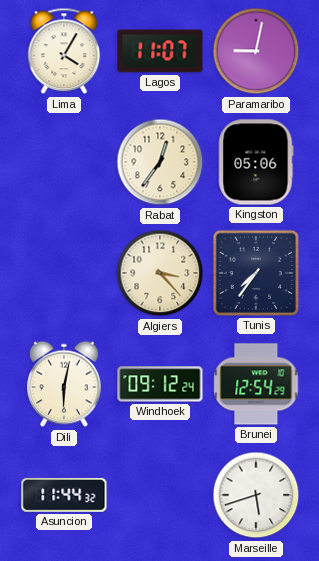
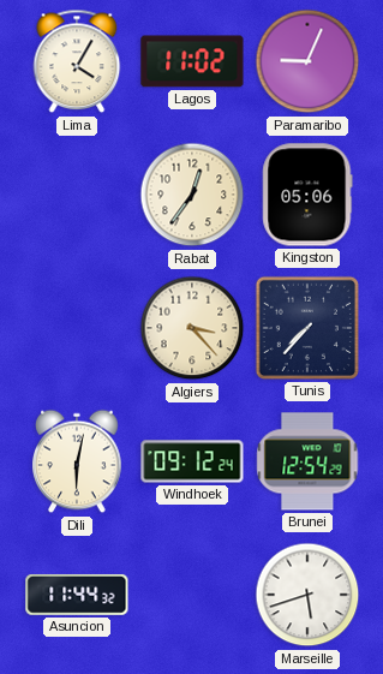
Lagos: 11:07 -> 11:02 (192, 61)
Paramaribo: 9:02 -> 9:04 (307, 61)
Tunis: 7:36 -> 7:37 (307, 328)
